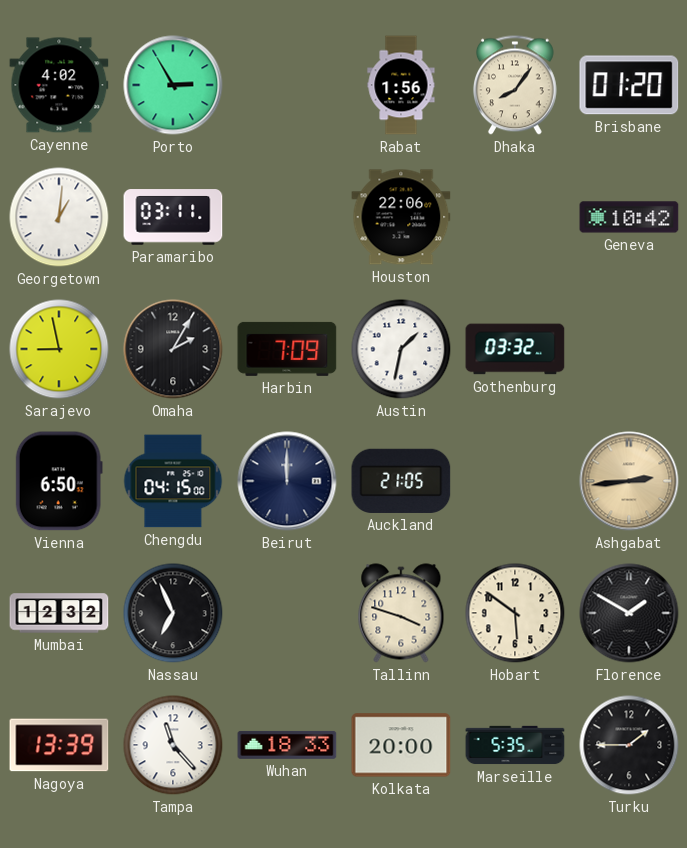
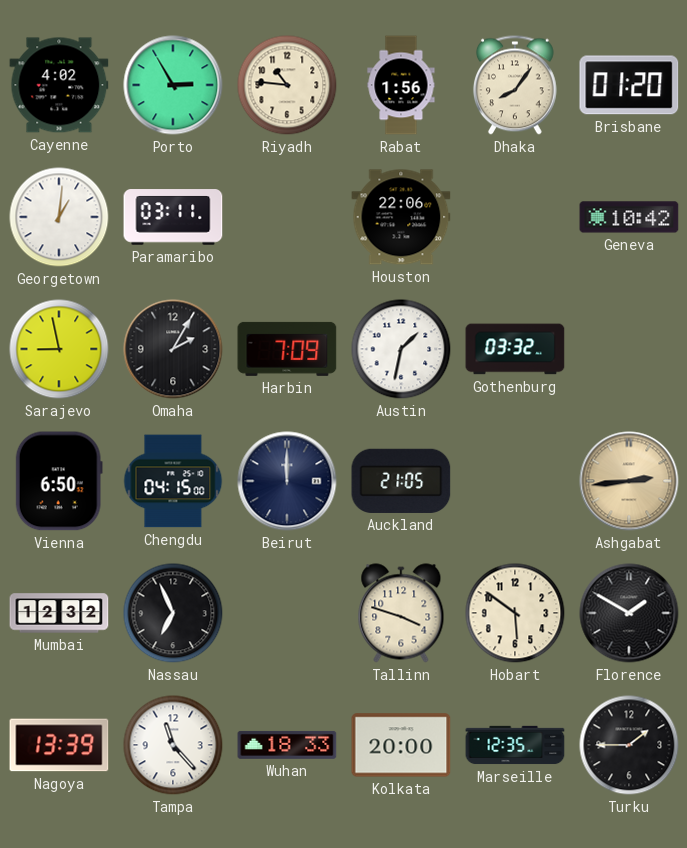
Riyadh: none -> 10:46 (287, 85)
Marseille: 5:35 -> 12:35 (515, 745)
